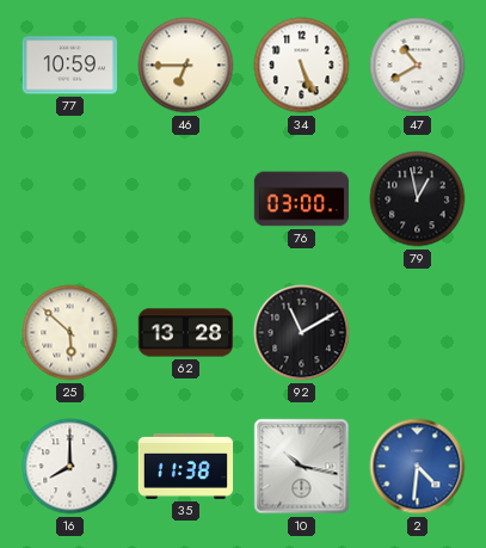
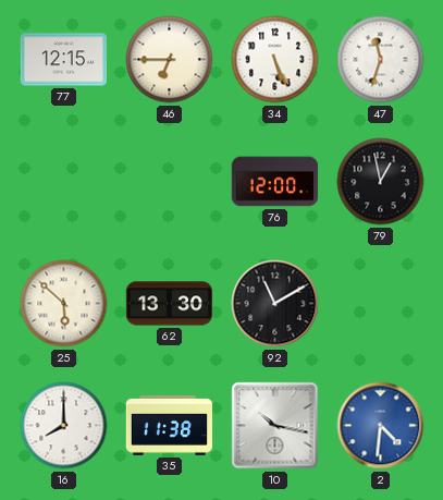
77: 10:59 -> 12:15 (63, 60)
47: 10:40 -> 11:33 (381, 60)
76: 03:00 -> 12:00 (275, 182)
62: 13:28 -> 13:30 (170, 304)
